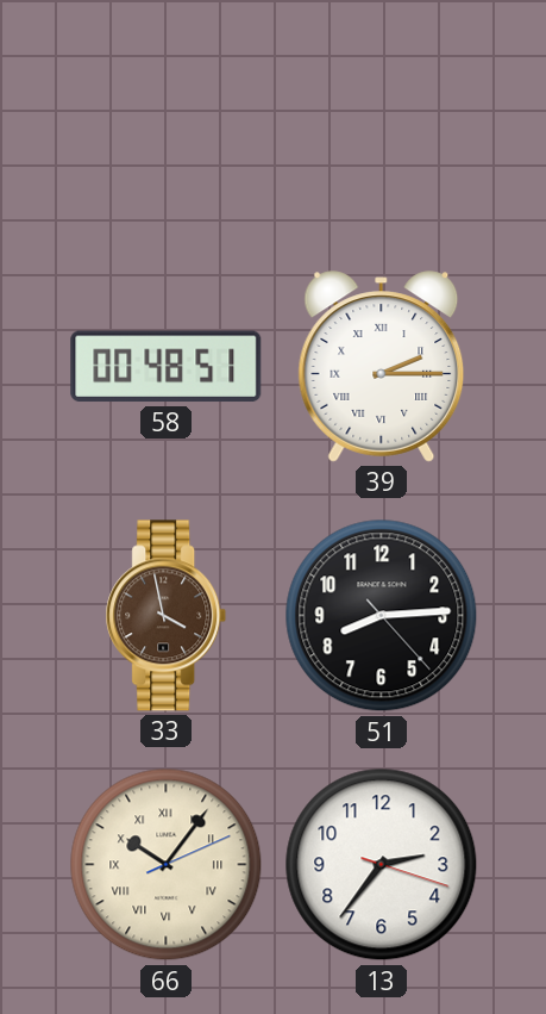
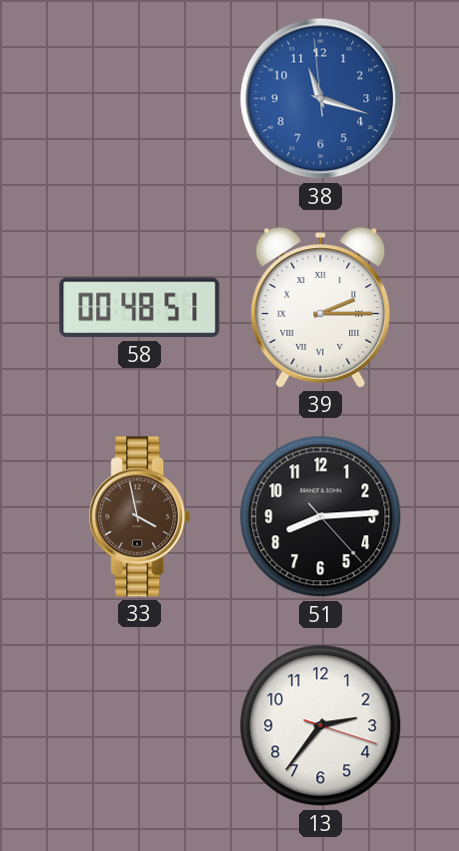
38: none -> 11:17 (321, 99)
66: 10:06 -> none (167, 865)
